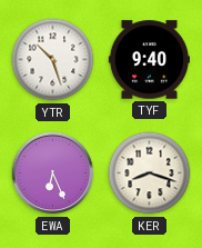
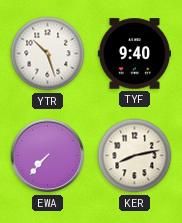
EWA: 6:26 -> 7:37 (48, 156)
KER: 8:18 -> 8:13 (135, 156)
